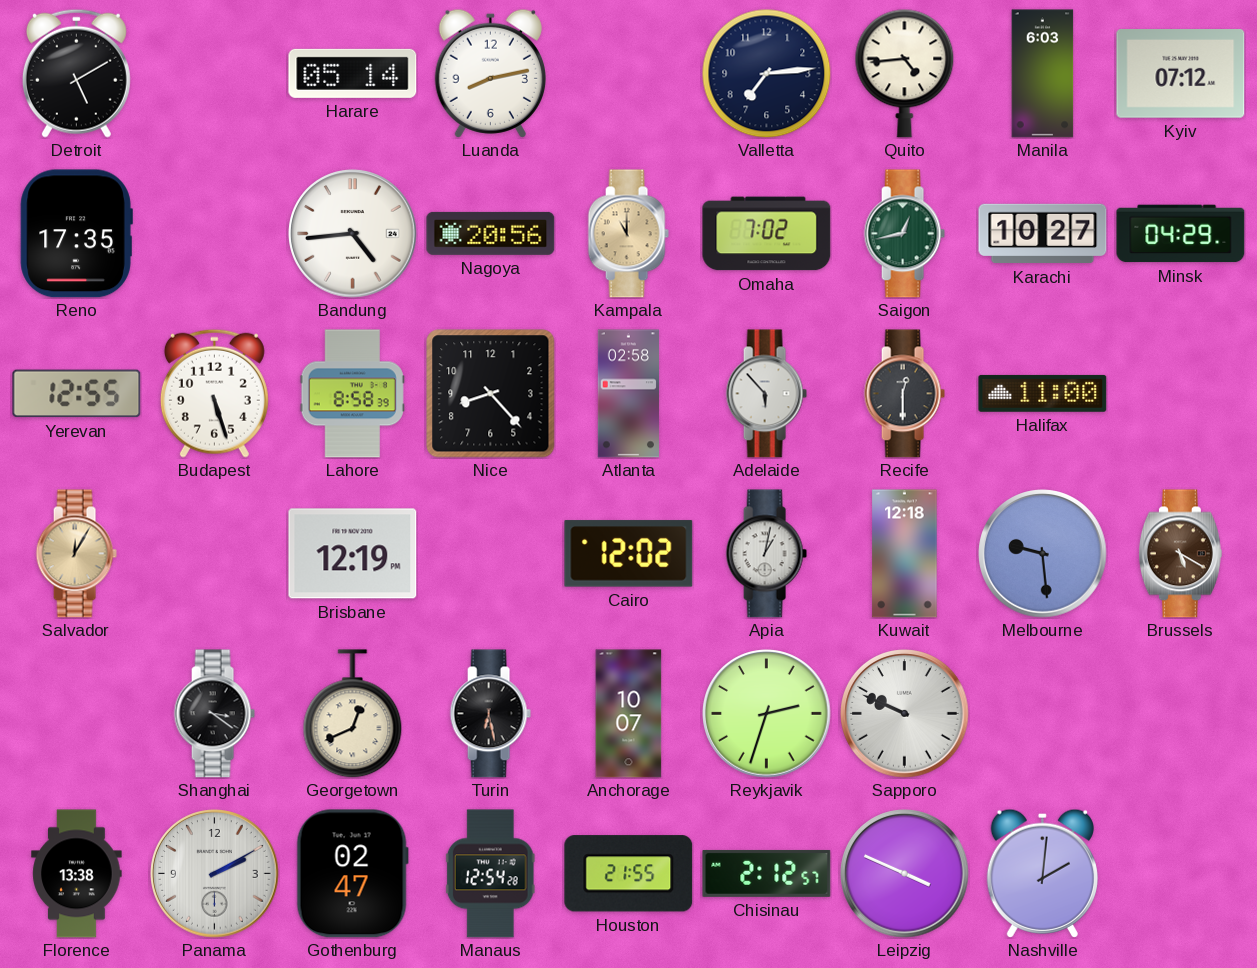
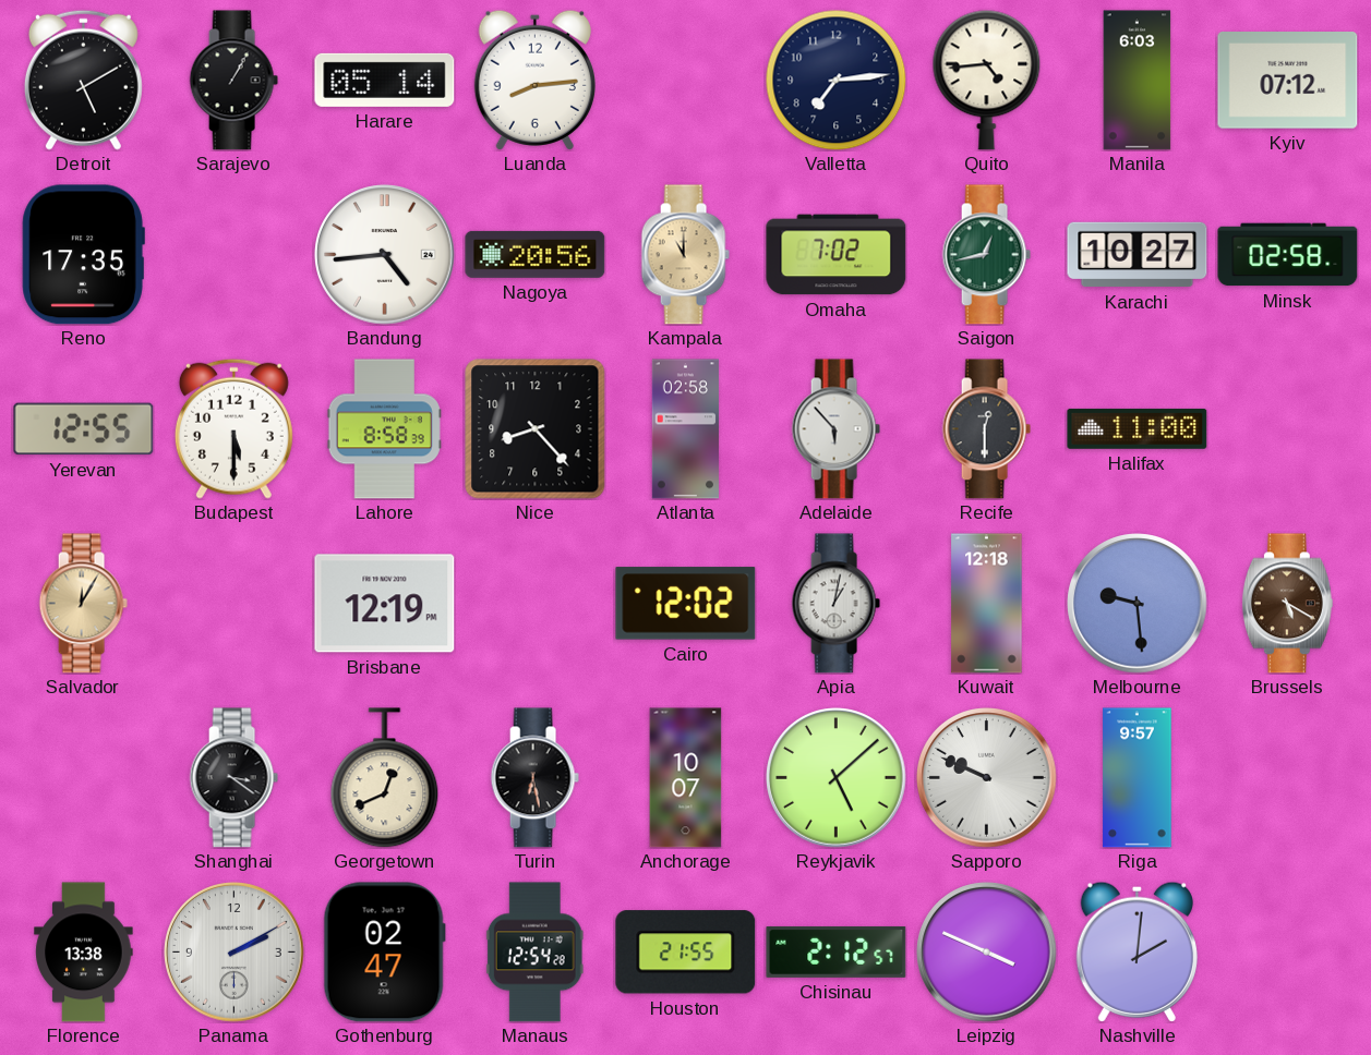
Sarajevo: none -> 1:05 (233, 81)
Luanda: 8:13 -> 8:14 (534, 80)
Minsk: 04:29 -> 02:58 (1288, 255)
Budapest: 5:27 -> 5:30 (233, 428)
Reykjavik: 2:33 -> 5:08 (837, 778)
Riga: none -> 9:57 (1138, 778)
